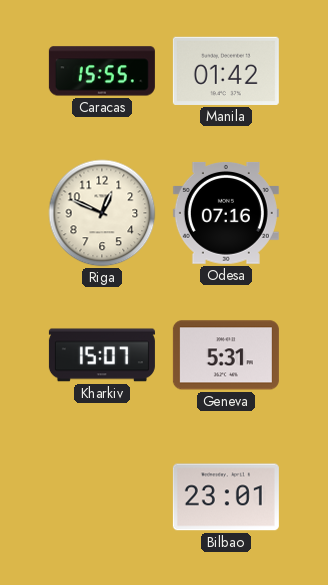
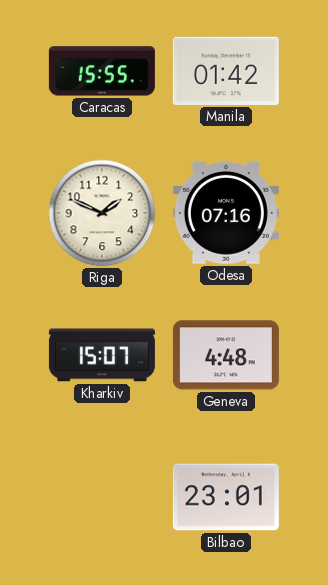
Riga: 12:49 -> 1:49 (102, 213)
Geneva: 5:31 -> 4:48 (226, 355)
